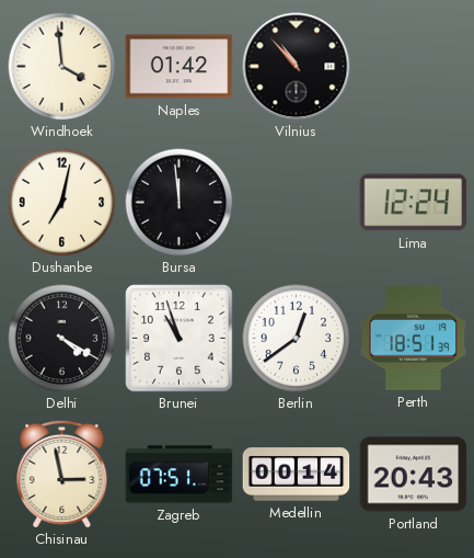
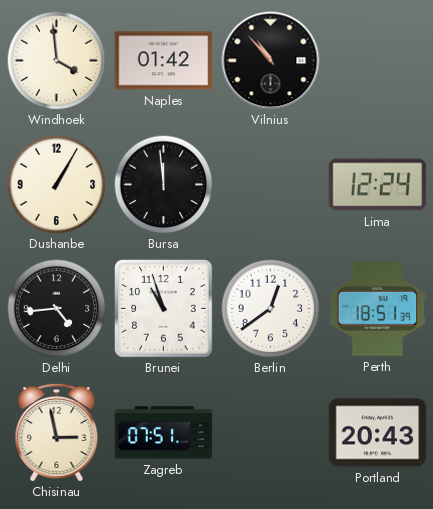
Dushanbe: 7:02 -> 1:05 (57, 185)
Delhi: 4:20 -> 4:44 (57, 309)
Medellin: 00:14 -> none (297, 475)
